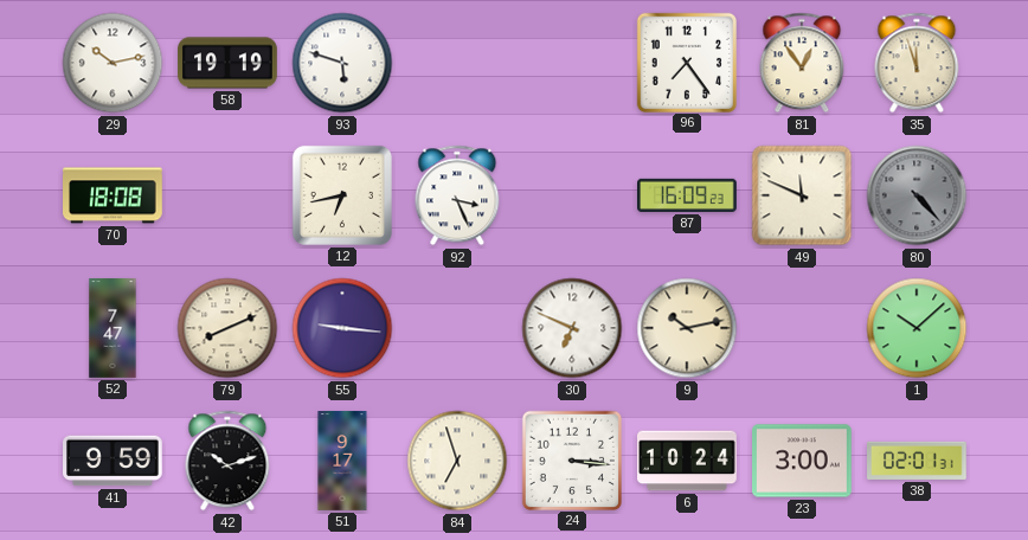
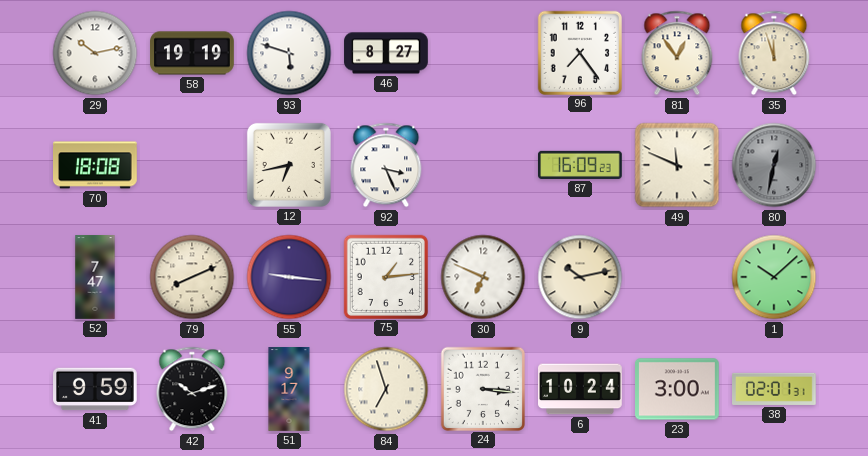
46: none -> 8:27 (386, 53)
80: 4:23 -> 12:32 (774, 165)
75: none -> 1:14 (385, 276)
